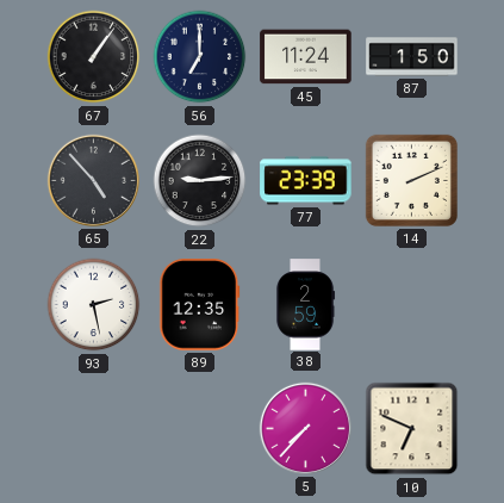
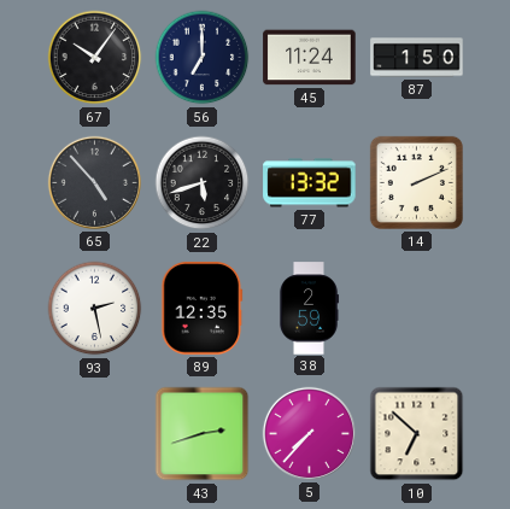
67: 1:06 -> 10:06 (95, 58)
22: 9:14 -> 5:42 (203, 183)
77: 23:39 -> 13:32 (310, 183)
43: none -> 2:42 (203, 434)
10: 6:49 -> 6:52 (417, 434)
